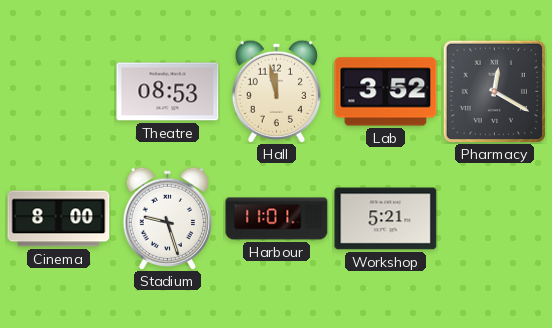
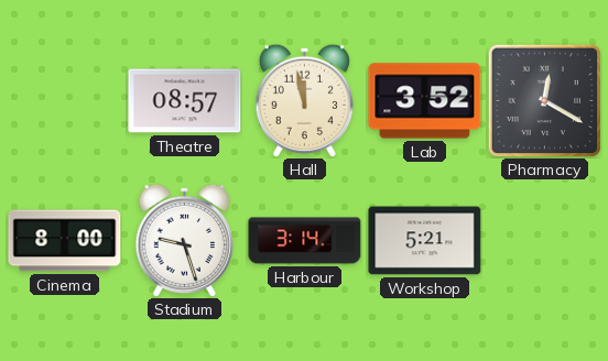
Theatre: 08:53 -> 08:57 (185, 101)
Harbour: 11:01 -> 3:14 (305, 241)
